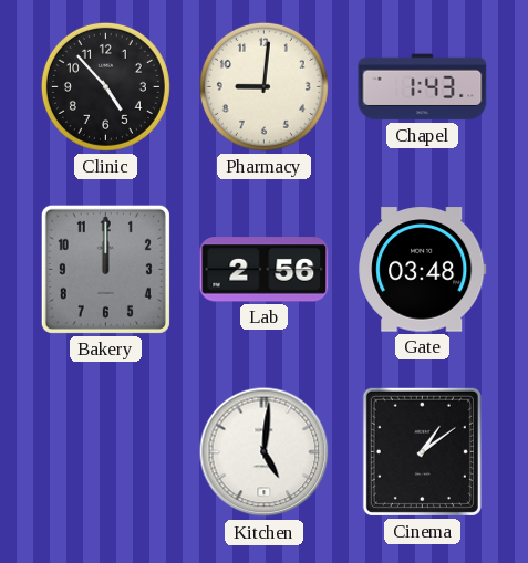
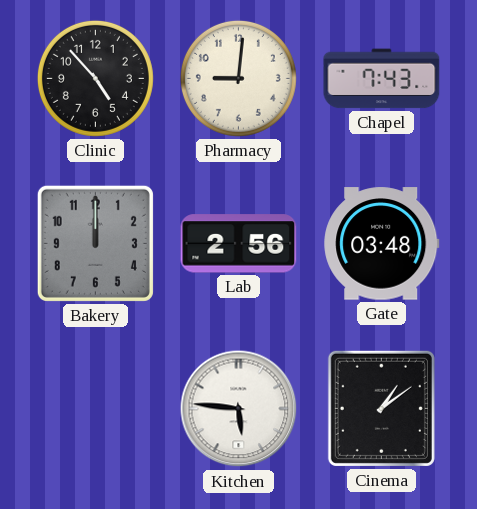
Chapel: 1:43 -> 7:43 (382, 79)
Kitchen: 5:01 -> 5:46 (239, 409)
